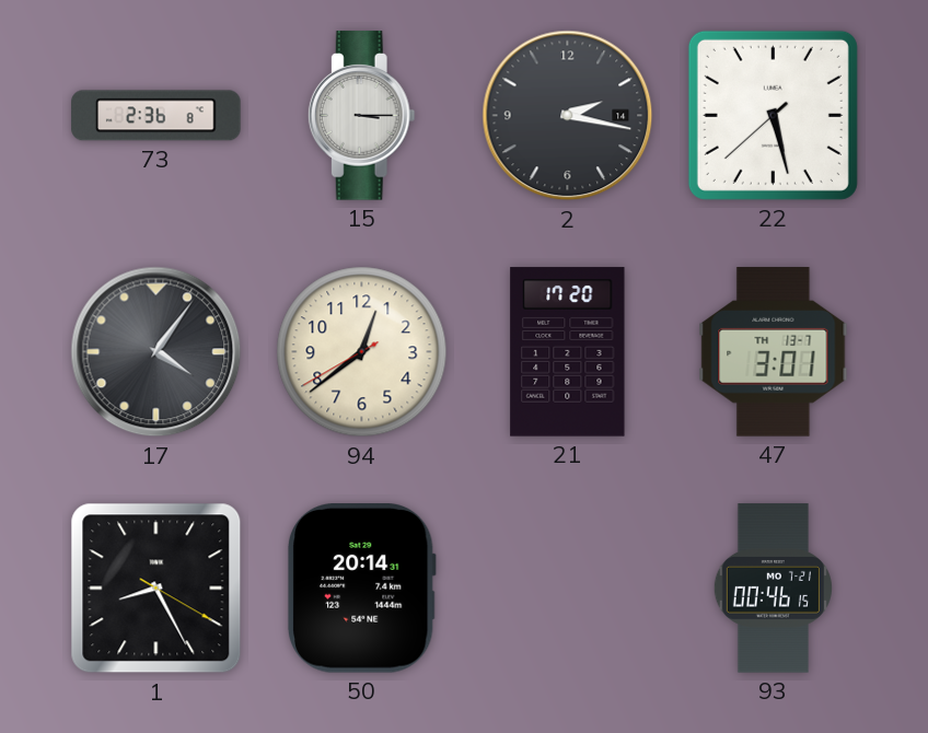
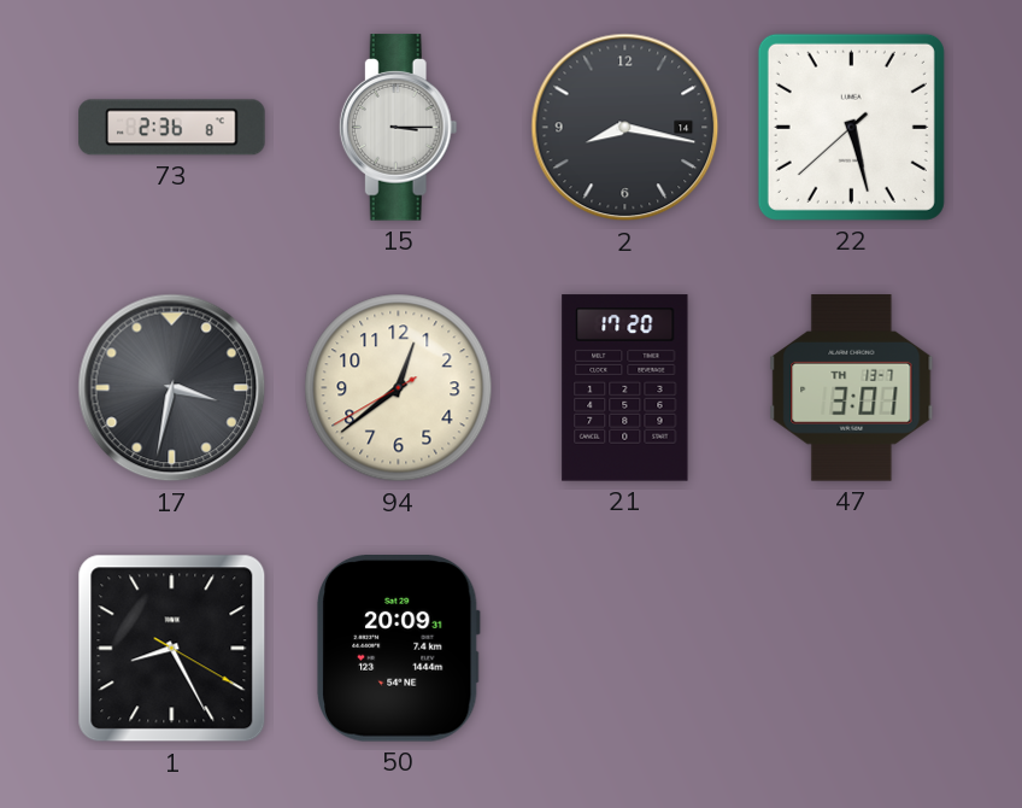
2: 2:17 -> 8:17 (625, 128)
17: 4:06 -> 3:32 (172, 388)
50: 20:14 -> 20:09 (398, 649)
93: 00:46 -> none (773, 589)
